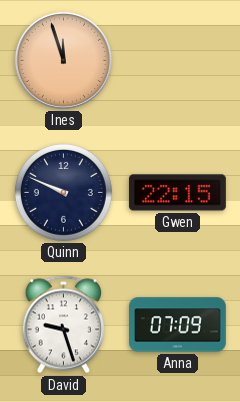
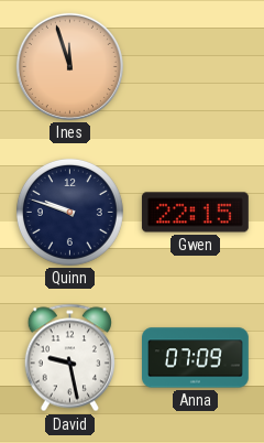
Quinn: 9:49 -> 9:48 (69, 212)
David: 9:27 -> 9:28 (69, 358)
